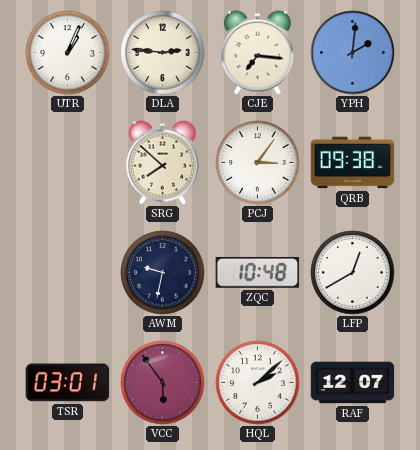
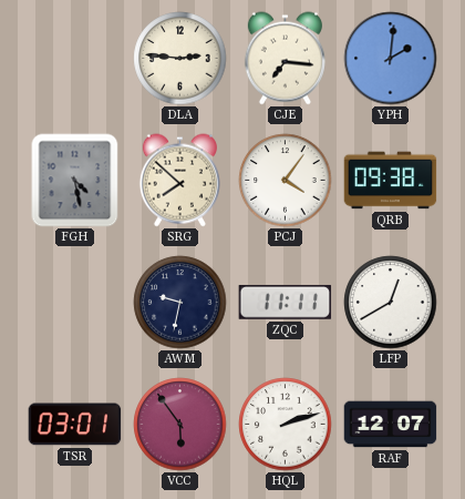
UTR: 1:04 -> none (68, 53)
FGH: none -> 4:28 (75, 181)
PCJ: 3:06 -> 4:06 (286, 181)
ZQC: 10:48 -> 11:11 (286, 302)
HQL: 2:08 -> 2:12 (286, 425)
